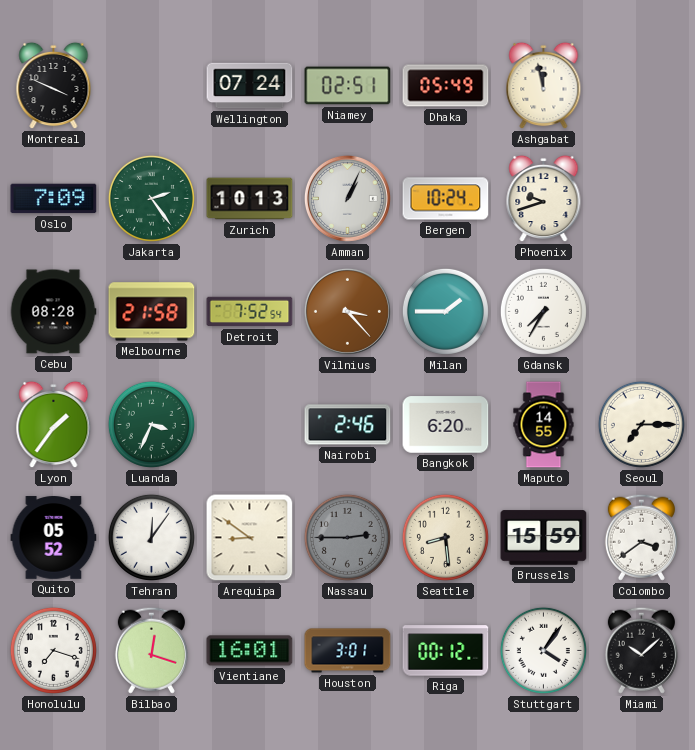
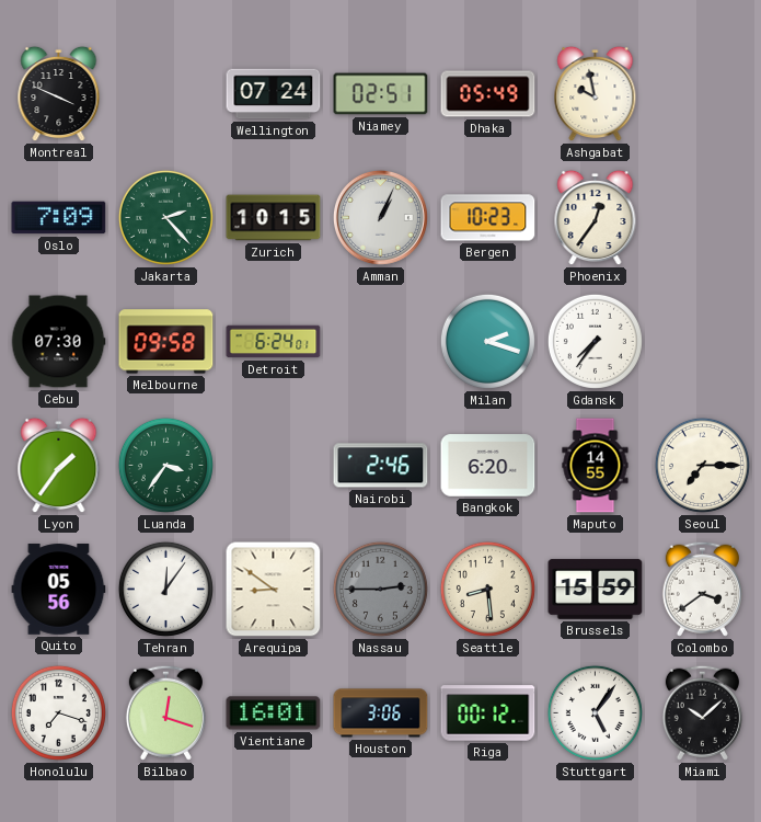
Ashgabat: 11:58 -> 9:58 (596, 94)
Jakarta: 2:24 -> 2:23 (165, 217)
Zurich: 10:13 -> 10:15 (274, 218)
Bergen: 10:24 -> 10:23 (488, 218)
Phoenix: 9:42 -> 12:36 (596, 218)
Cebu: 08:28 -> 07:30 (58, 342)
Melbourne: 21:58 -> 09:58 (166, 342)
Detroit: 7:52 -> 6:24 (274, 342)
Vilnius: 3:23 -> none (347, 311)
Milan: 1:45 -> 2:18 (487, 341)
Gdansk: 7:35 -> 7:36 (595, 341)
Luanda: 3:34 -> 3:36 (165, 465)
Quito: 05:52 -> 05:56 (59, 590)
Houston: 3:01 -> 3:06 (381, 713)
Stuttgart: 4:06 -> 5:06 (595, 712)
